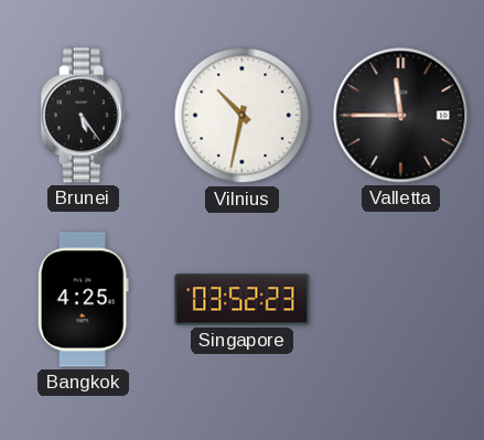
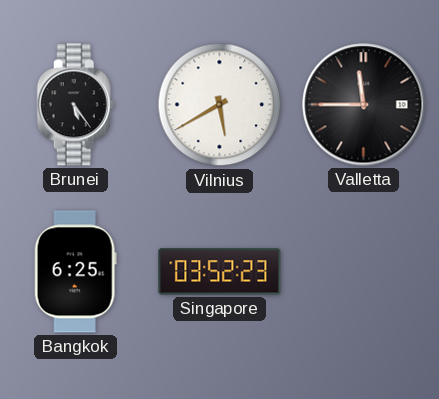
Vilnius: 10:32 -> 5:40 (220, 105)
Bangkok: 4:25 -> 6:25 (75, 272)
